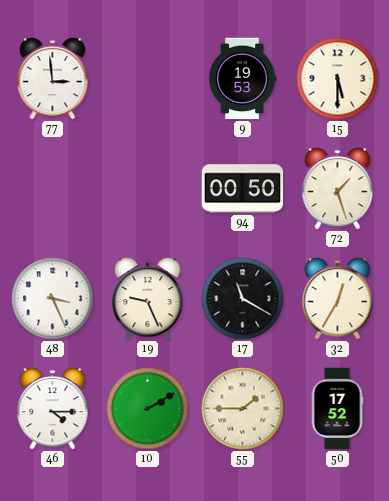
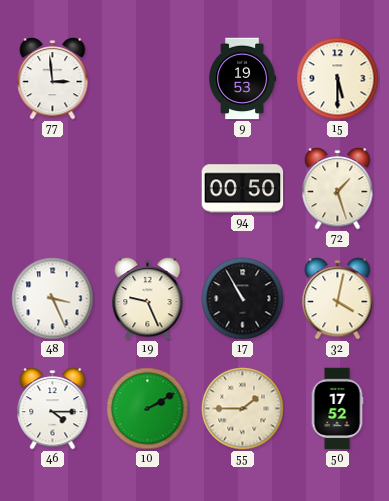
17: 11:20 -> 10:55 (243, 299)
32: 12:35 -> 4:02 (338, 299)
